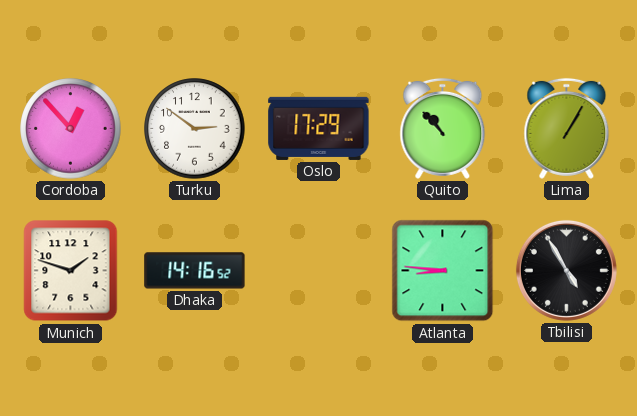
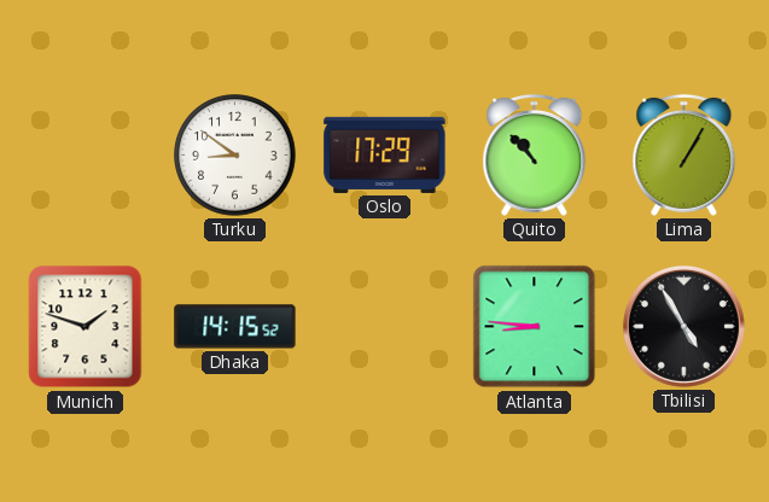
Cordoba: 12:53 -> none (71, 129)
Turku: 2:51 -> 8:51 (235, 156)
Dhaka: 14:16 -> 14:15 (235, 327)
